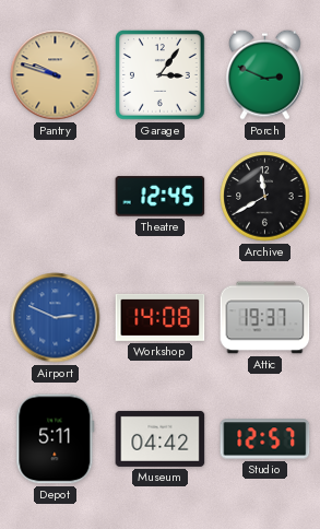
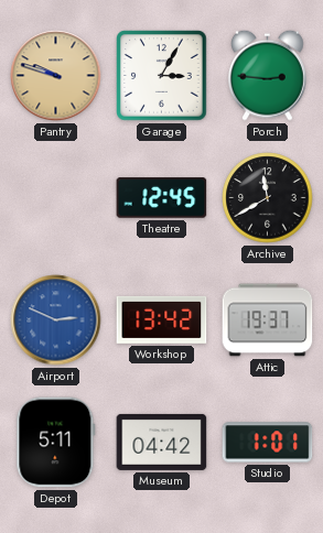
Garage: 3:06 -> 3:05 (162, 76)
Porch: 2:49 -> 2:46 (268, 75)
Workshop: 14:08 -> 13:42 (162, 319)
Studio: 12:57 -> 1:01 (268, 443)
